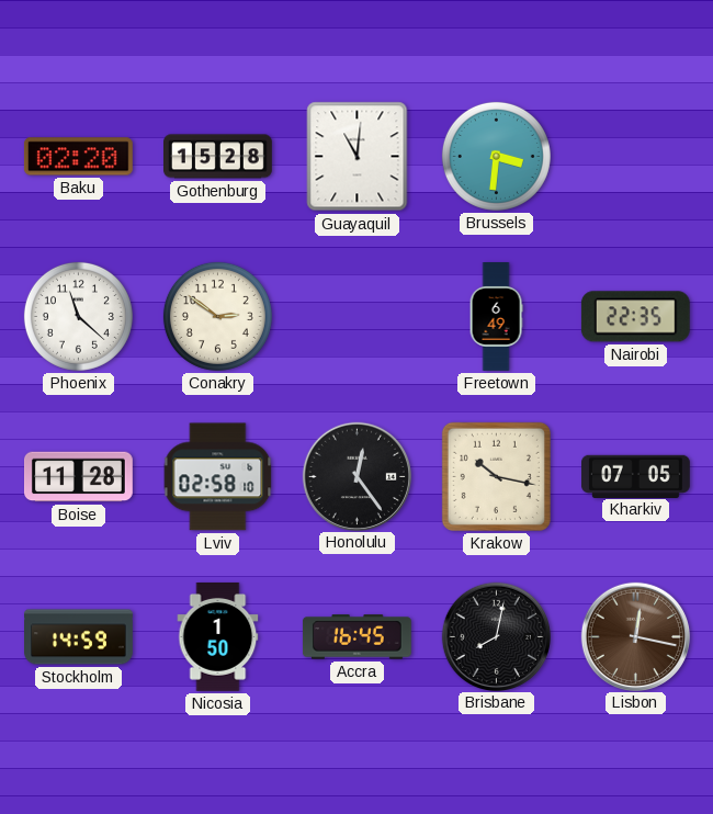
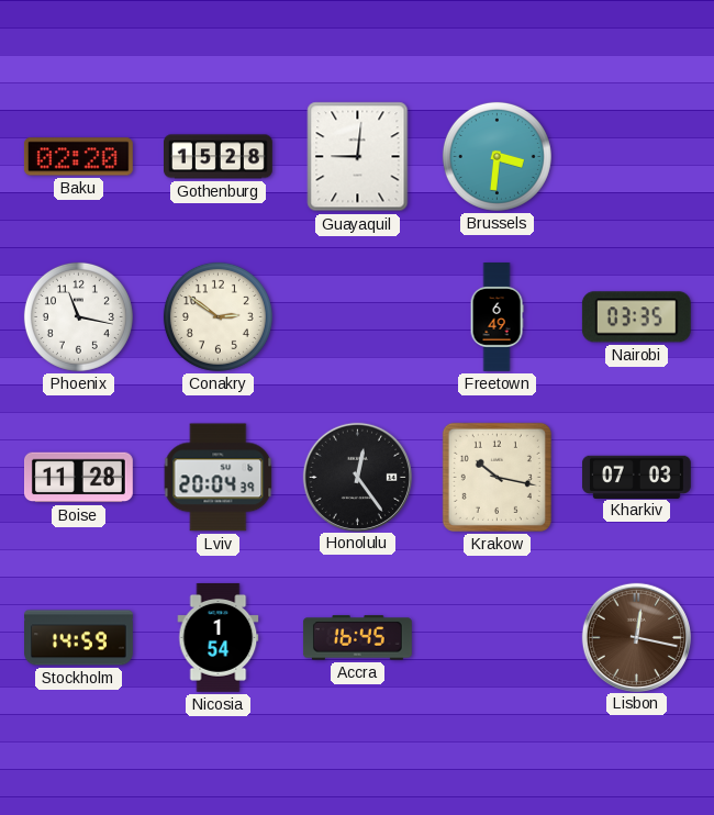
Guayaquil: 11:01 -> 9:01 (358, 157)
Phoenix: 11:22 -> 11:17 (78, 316)
Nairobi: 22:35 -> 03:35 (636, 317)
Lviv: 02:58 -> 20:04 (219, 478)
Kharkiv: 07:05 -> 07:03 (637, 477)
Nicosia: 1:50 -> 1:54 (219, 637)
Brisbane: 8:02 -> none (496, 636)
